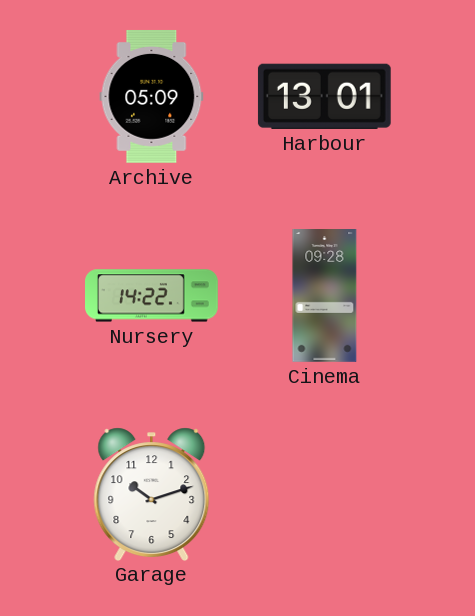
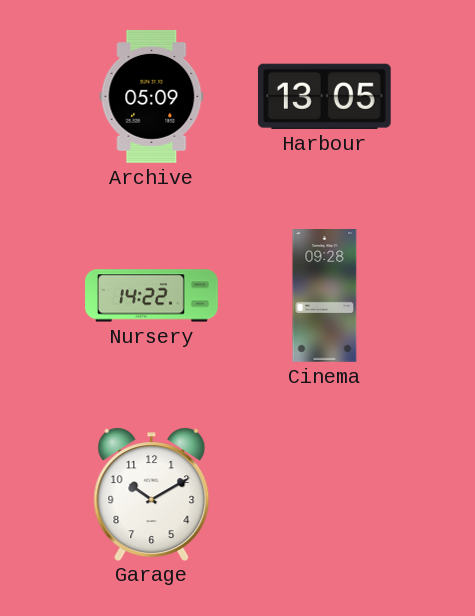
Harbour: 13:01 -> 13:05 (324, 96)
Garage: 10:12 -> 10:10 (152, 494)
